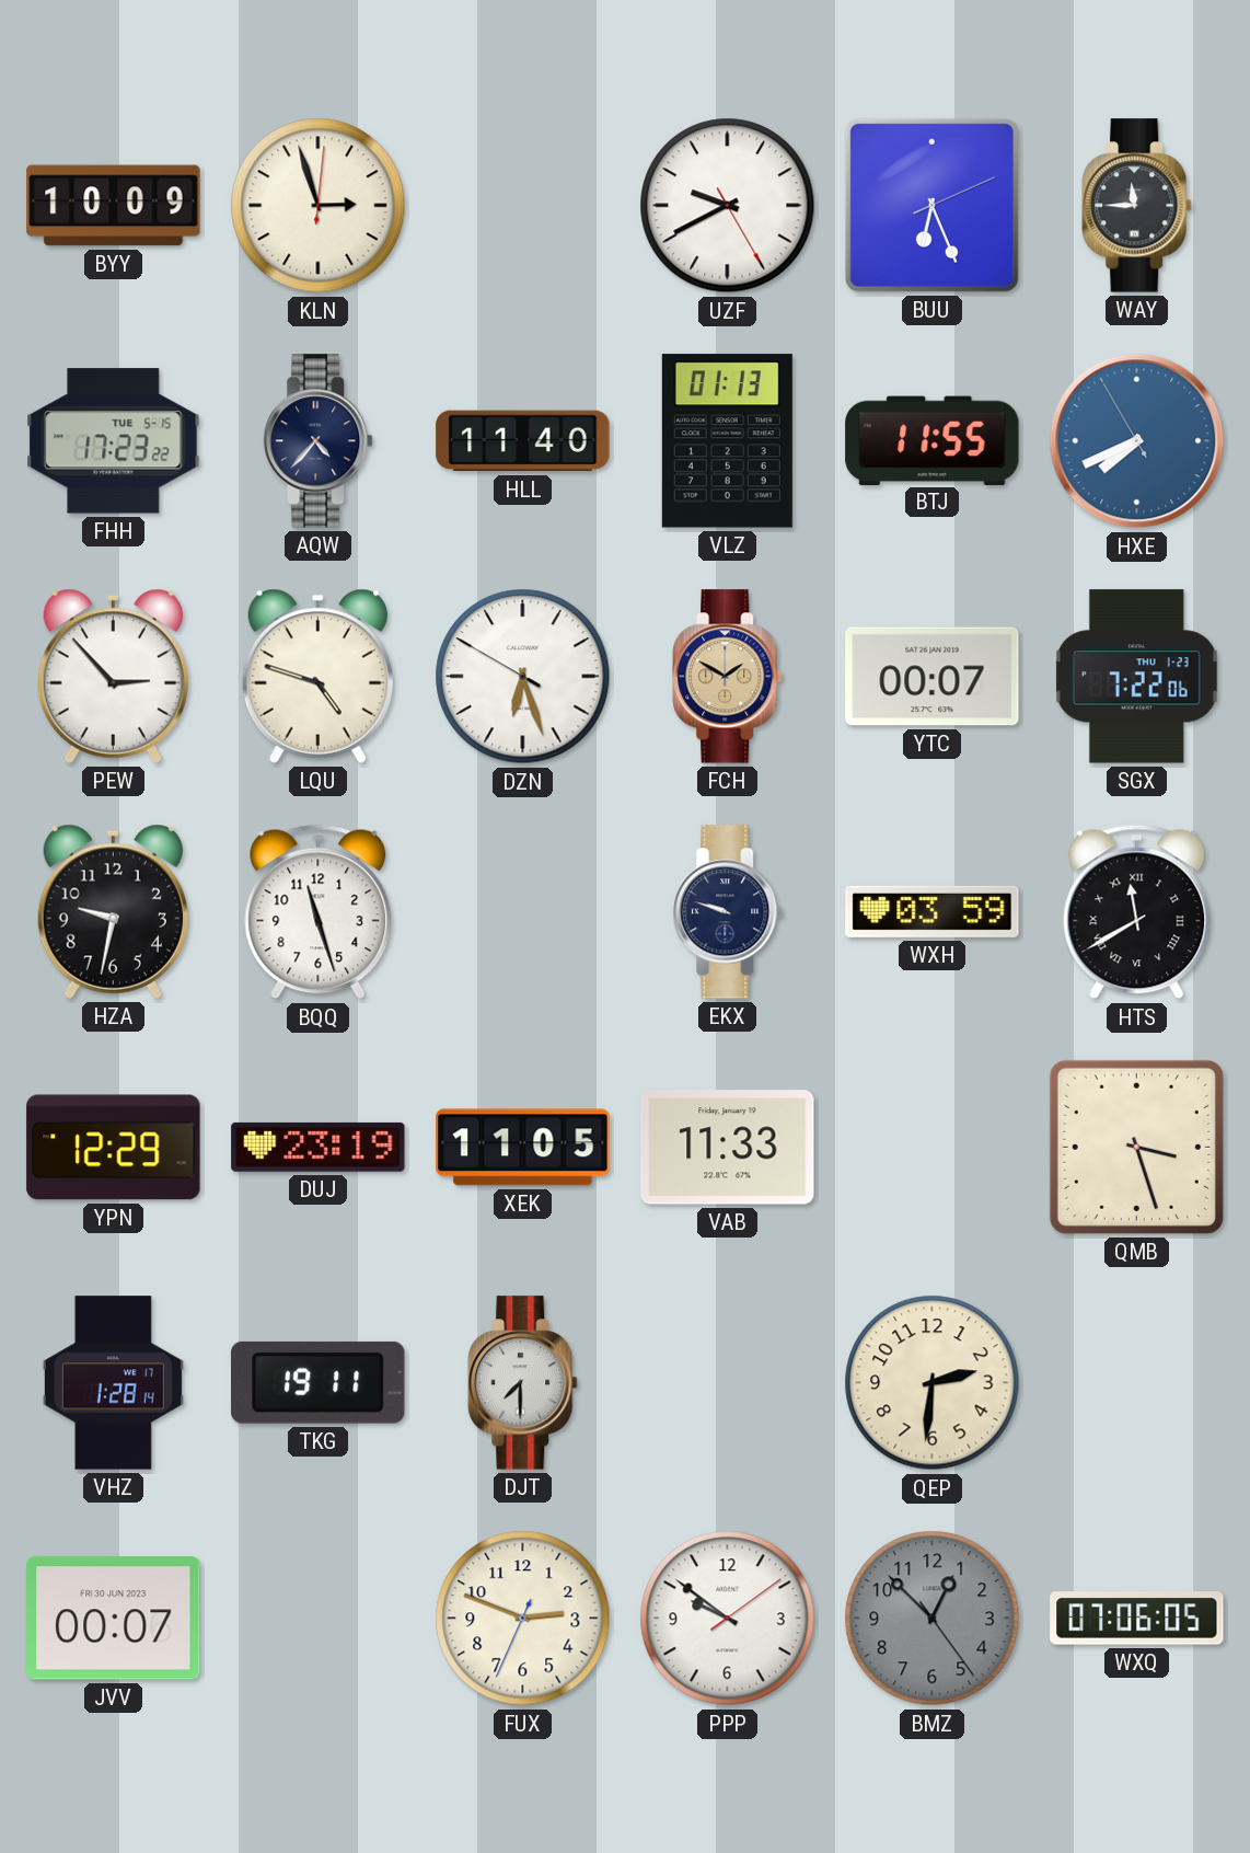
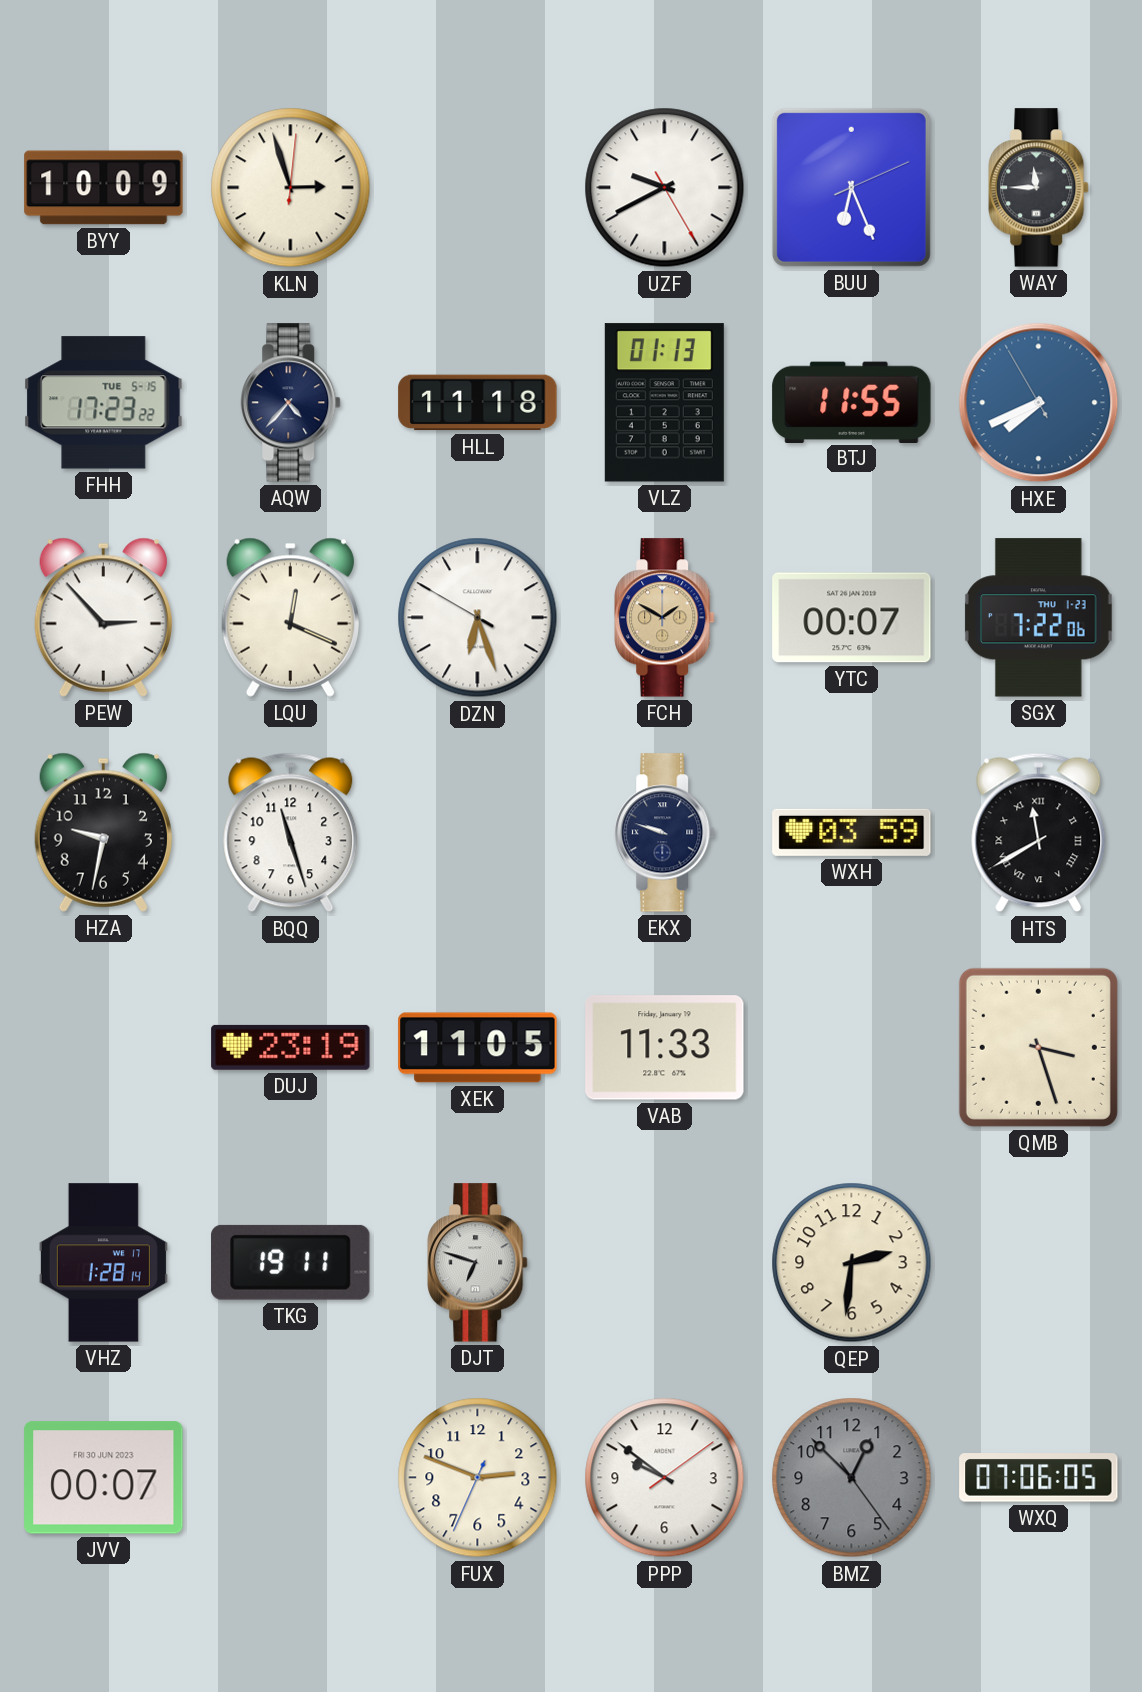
HLL: 11:40 -> 11:18 (478, 403)
LQU: 4:48 -> 12:19 (290, 617)
YPN: 12:29 -> none (114, 1148)
DJT: 7:30 -> 6:48 (478, 1263)
